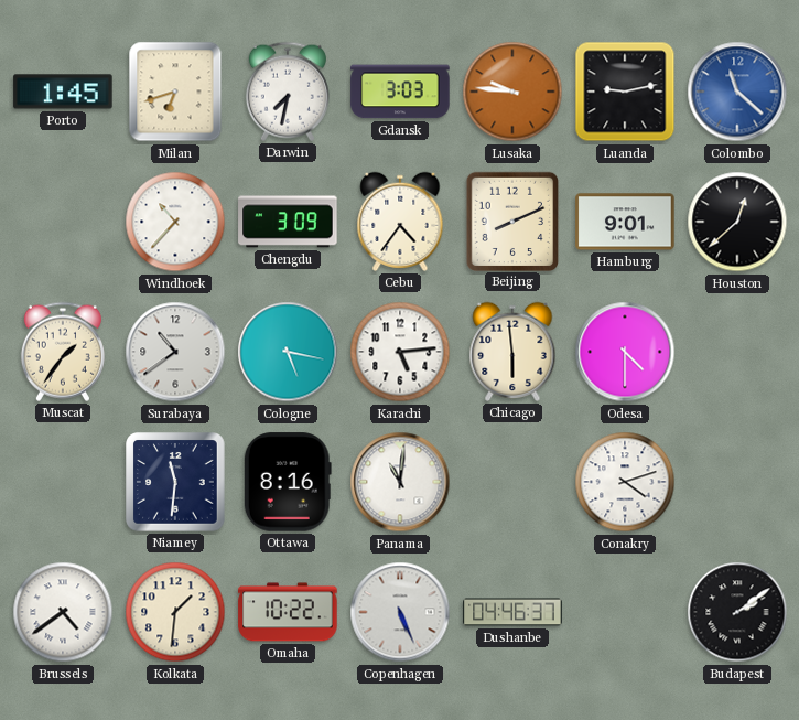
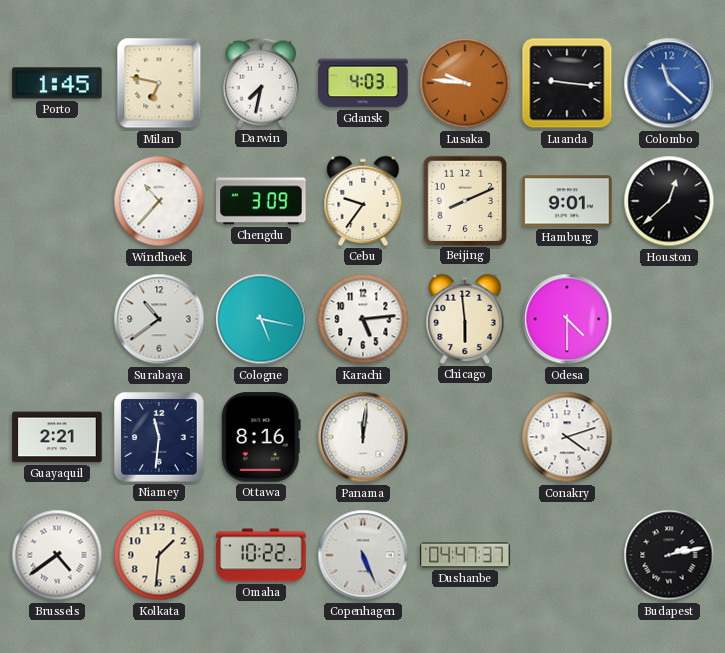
Milan: 6:42 -> 6:47 (159, 83)
Gdansk: 3:03 -> 4:03 (363, 83)
Luanda: 9:13 -> 9:16 (567, 83)
Cebu: 4:36 -> 9:36 (363, 201)
Muscat: 1:36 -> none (63, 352)
Guayaquil: none -> 2:21 (57, 437)
Panama: 11:01 -> 12:01 (363, 437)
Dushanbe: 04:46 -> 04:47 (465, 555)
Budapest: 2:09 -> 2:13 (669, 555)
